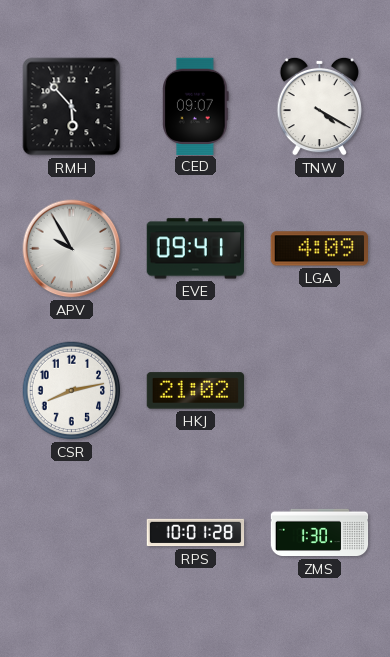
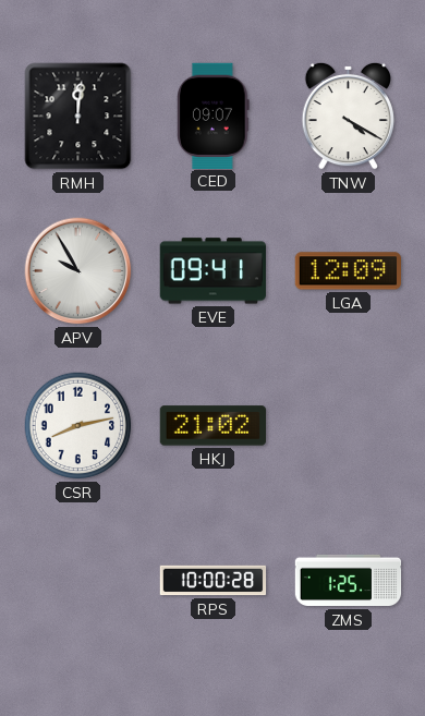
RMH: 5:53 -> 12:01 (78, 117)
LGA: 4:09 -> 12:09 (348, 271)
RPS: 10:01 -> 10:00 (214, 581)
ZMS: 1:30 -> 1:25 (349, 581)
